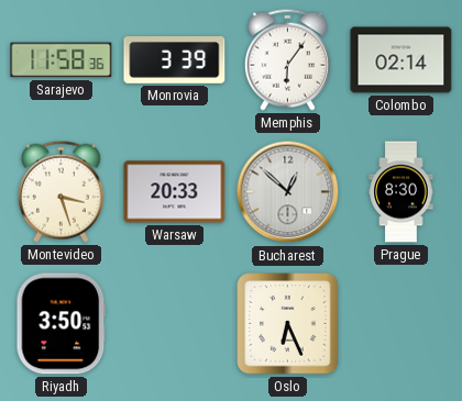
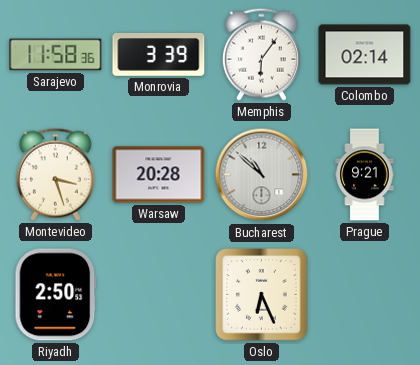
Warsaw: 20:33 -> 20:28 (159, 175)
Bucharest: 12:52 -> 10:52 (262, 175)
Prague: 8:30 -> 9:21 (365, 175)
Riyadh: 3:50 -> 2:50 (56, 295)
